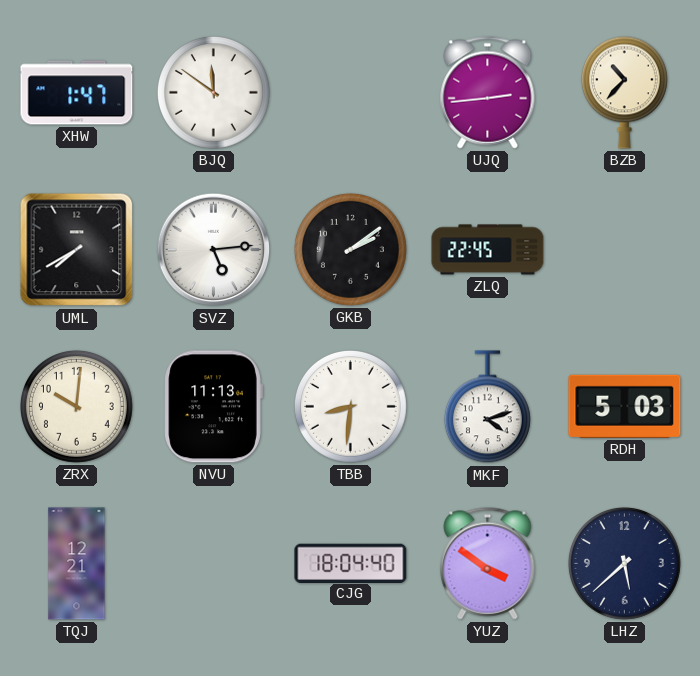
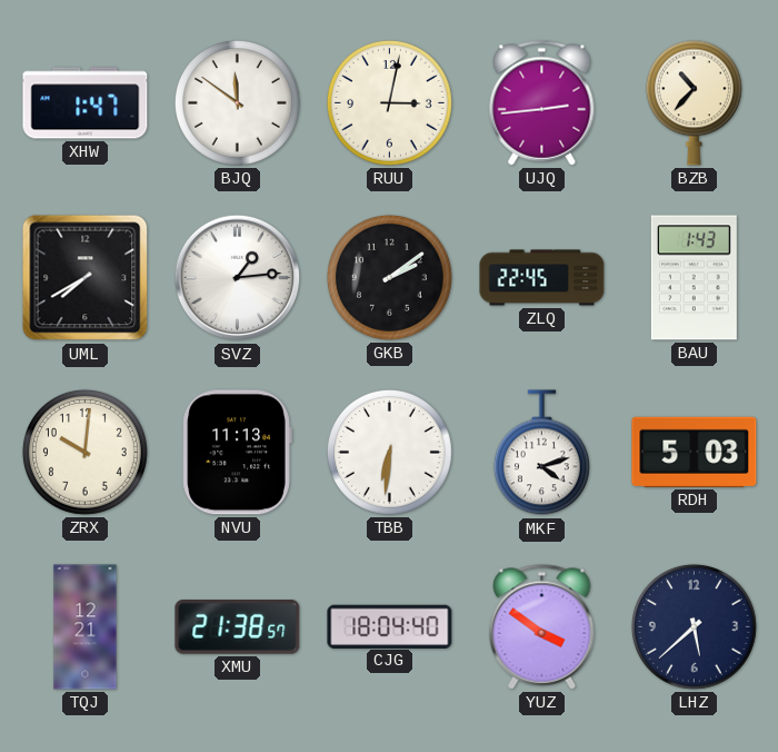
RUU: none -> 3:02 (389, 102)
SVZ: 5:14 -> 1:14 (238, 278)
BAU: none -> 1:43 (694, 278)
TBB: 8:31 -> 6:31 (389, 452)
XMU: none -> 21:38 (238, 627)
